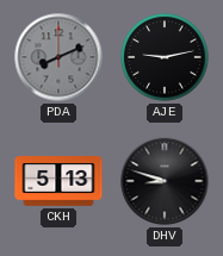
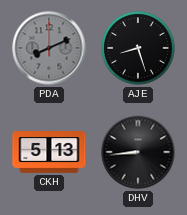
AJE: 9:13 -> 8:27 (138, 48)
DHV: 8:48 -> 8:44 (138, 152)
